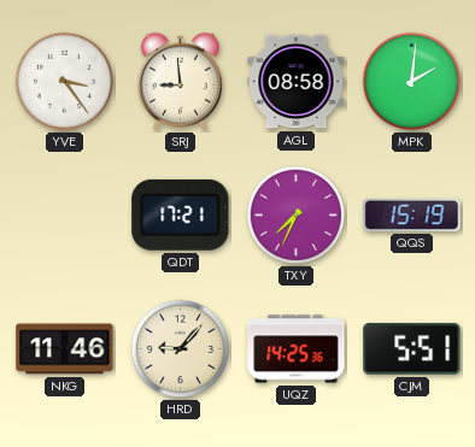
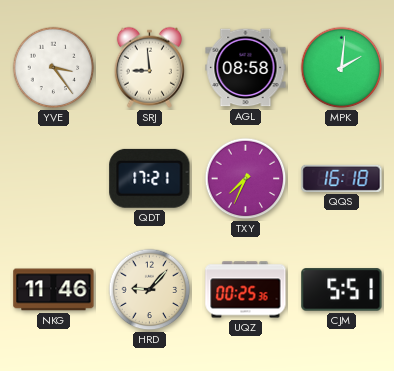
QQS: 15:19 -> 16:18 (342, 178)
UQZ: 14:25 -> 00:25 (246, 290)
